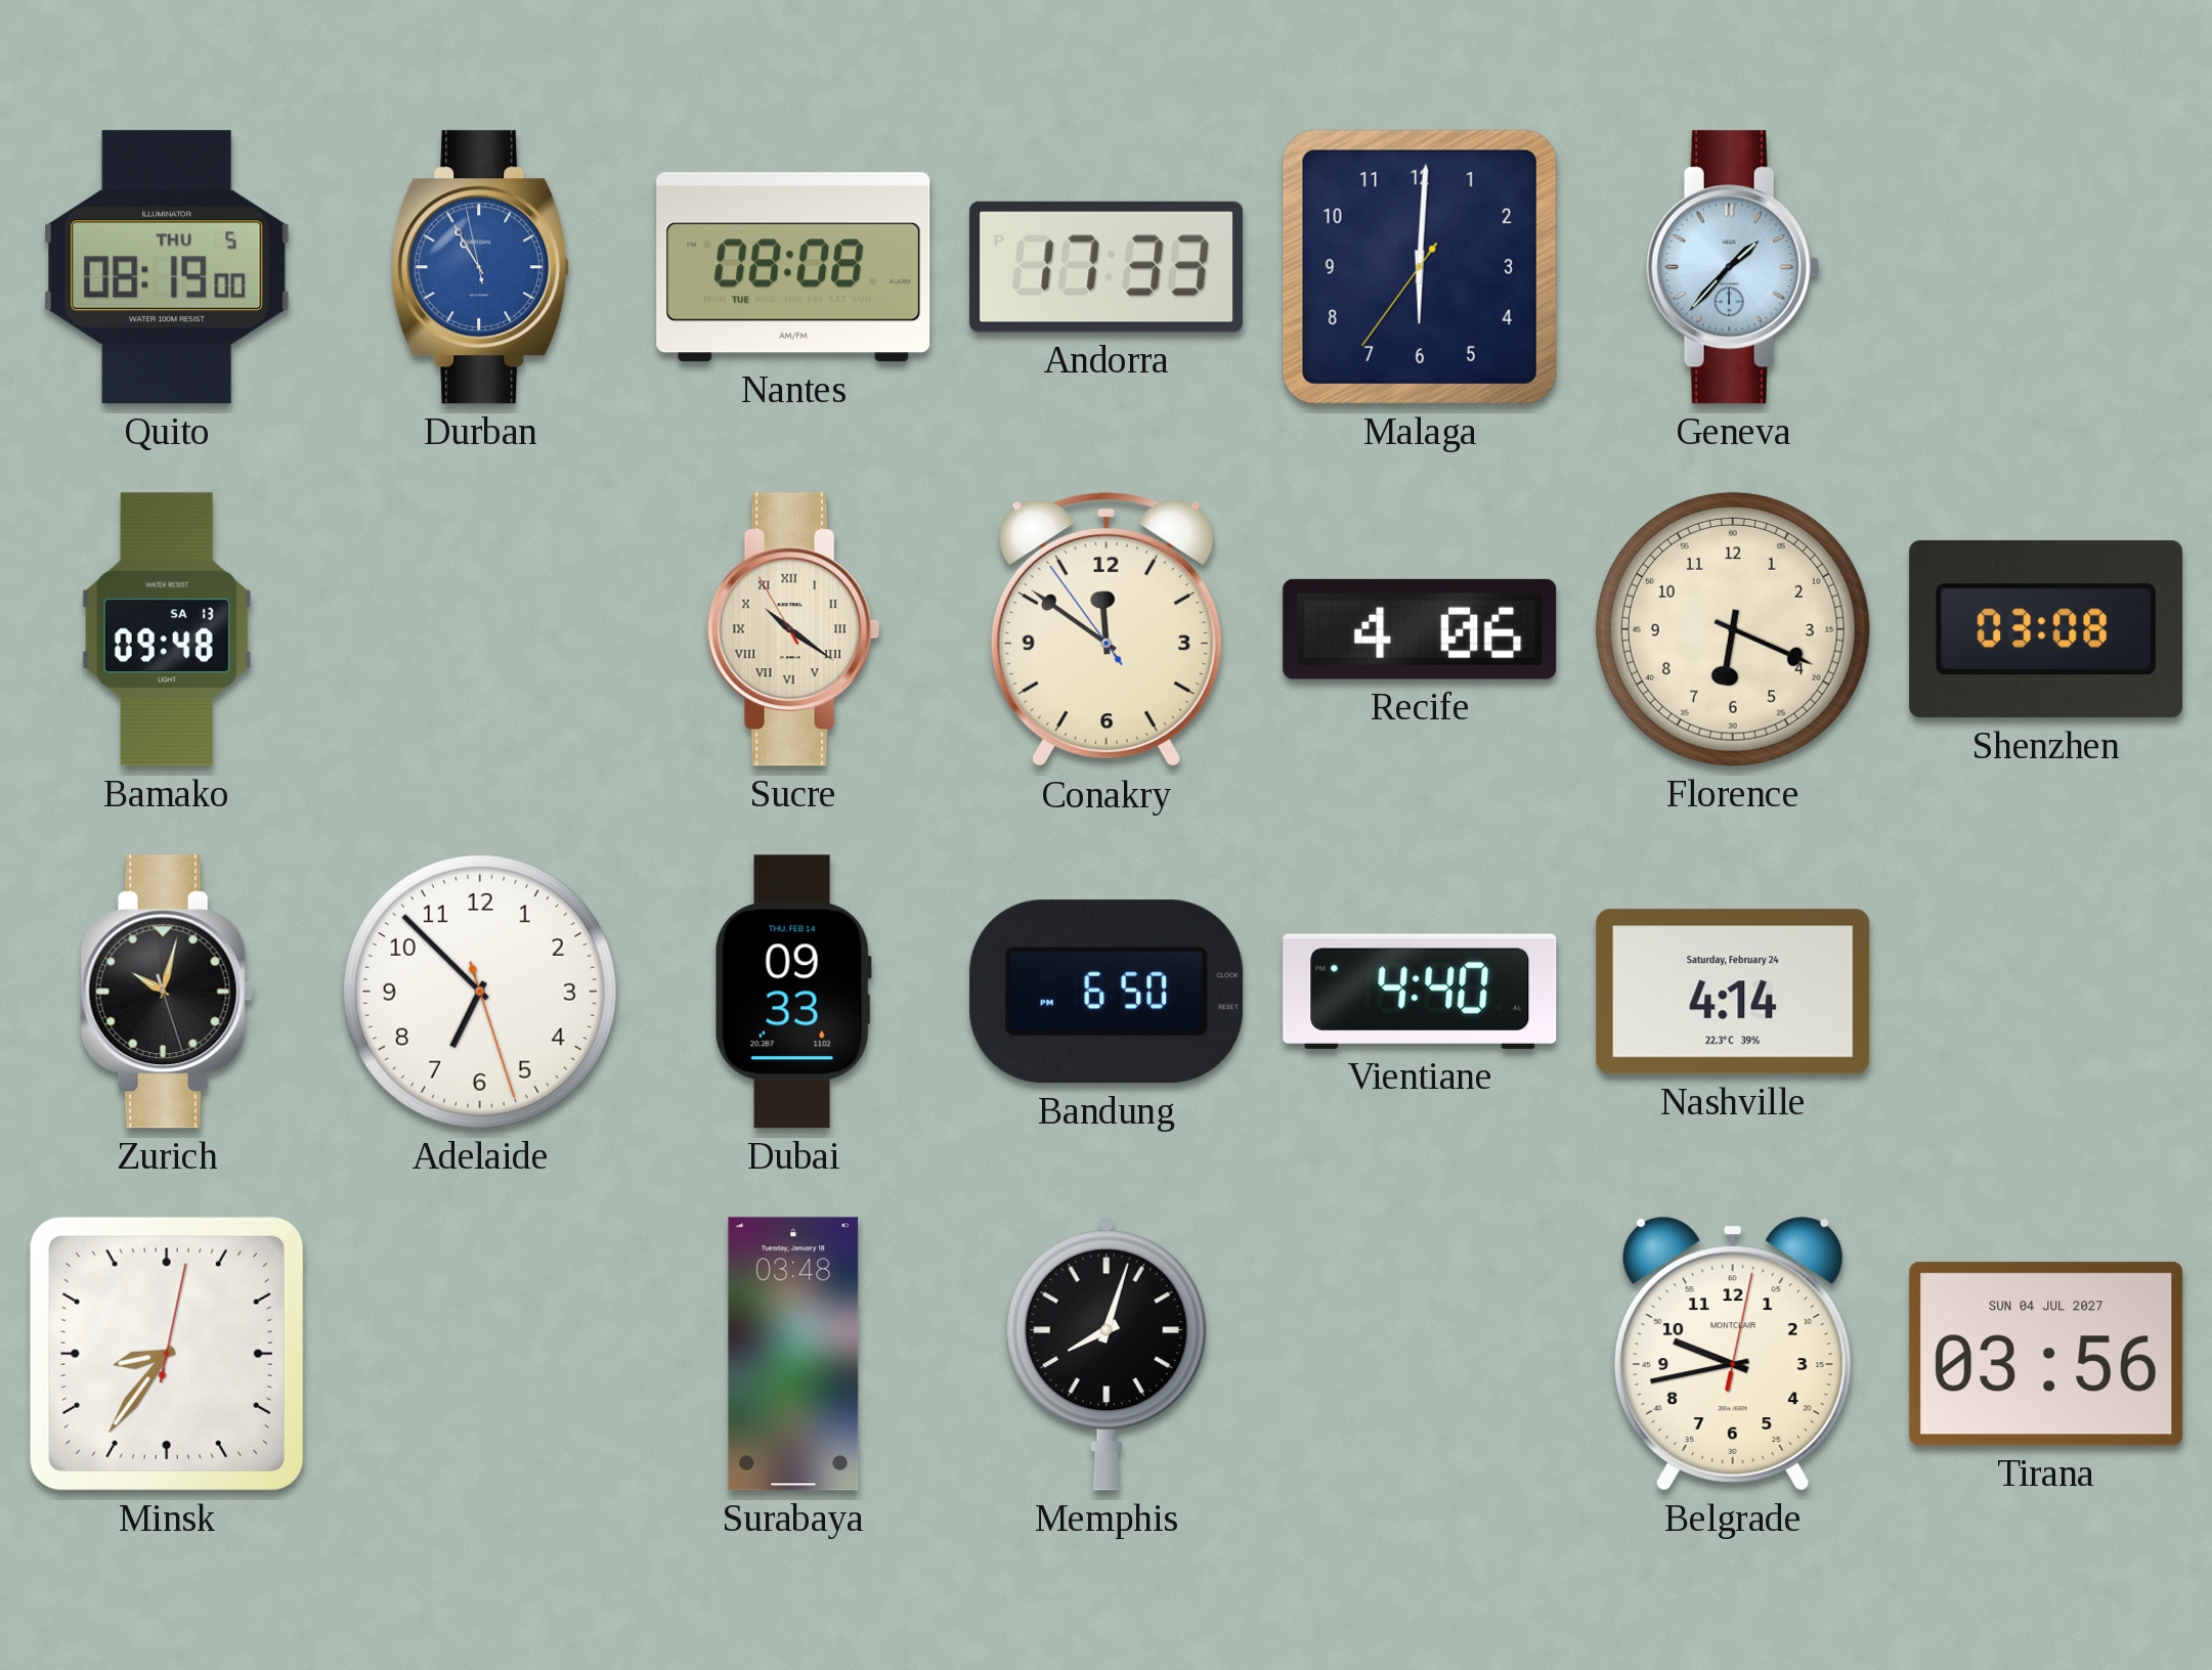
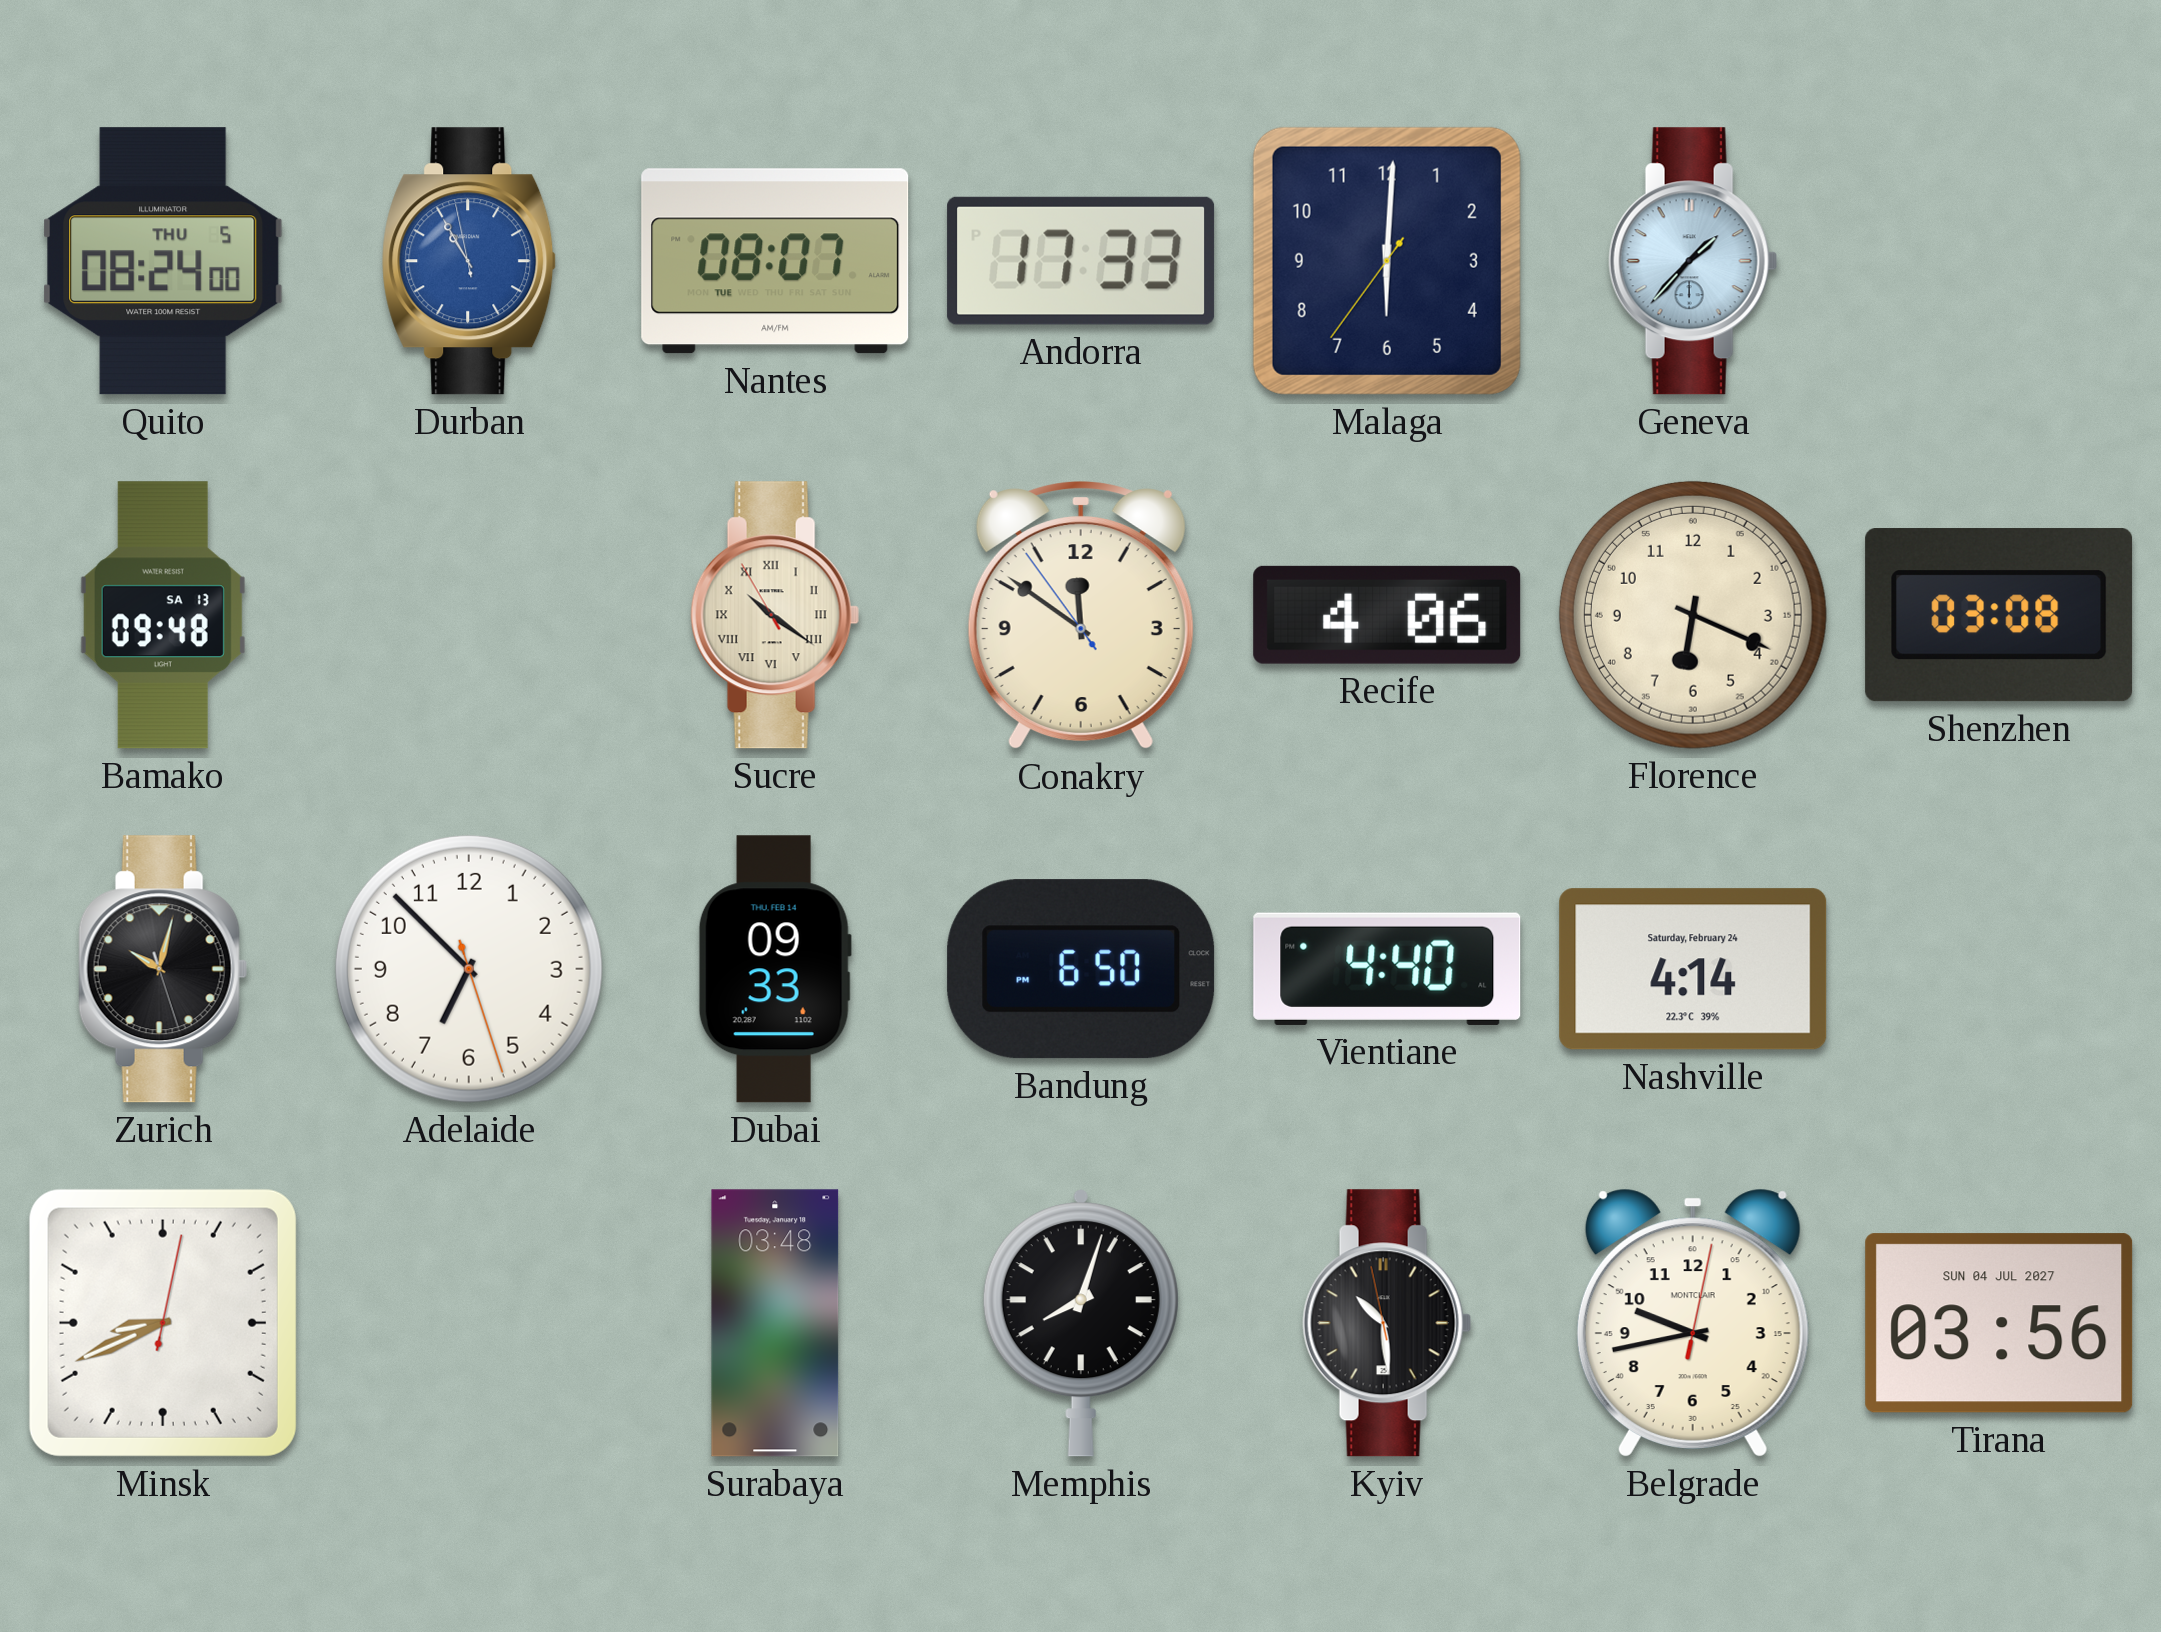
Quito: 08:19 -> 08:24 (163, 261)
Nantes: 08:08 -> 08:07 (775, 261)
Minsk: 8:36 -> 8:41 (163, 1323)
Kyiv: none -> 10:28 (1387, 1323)
